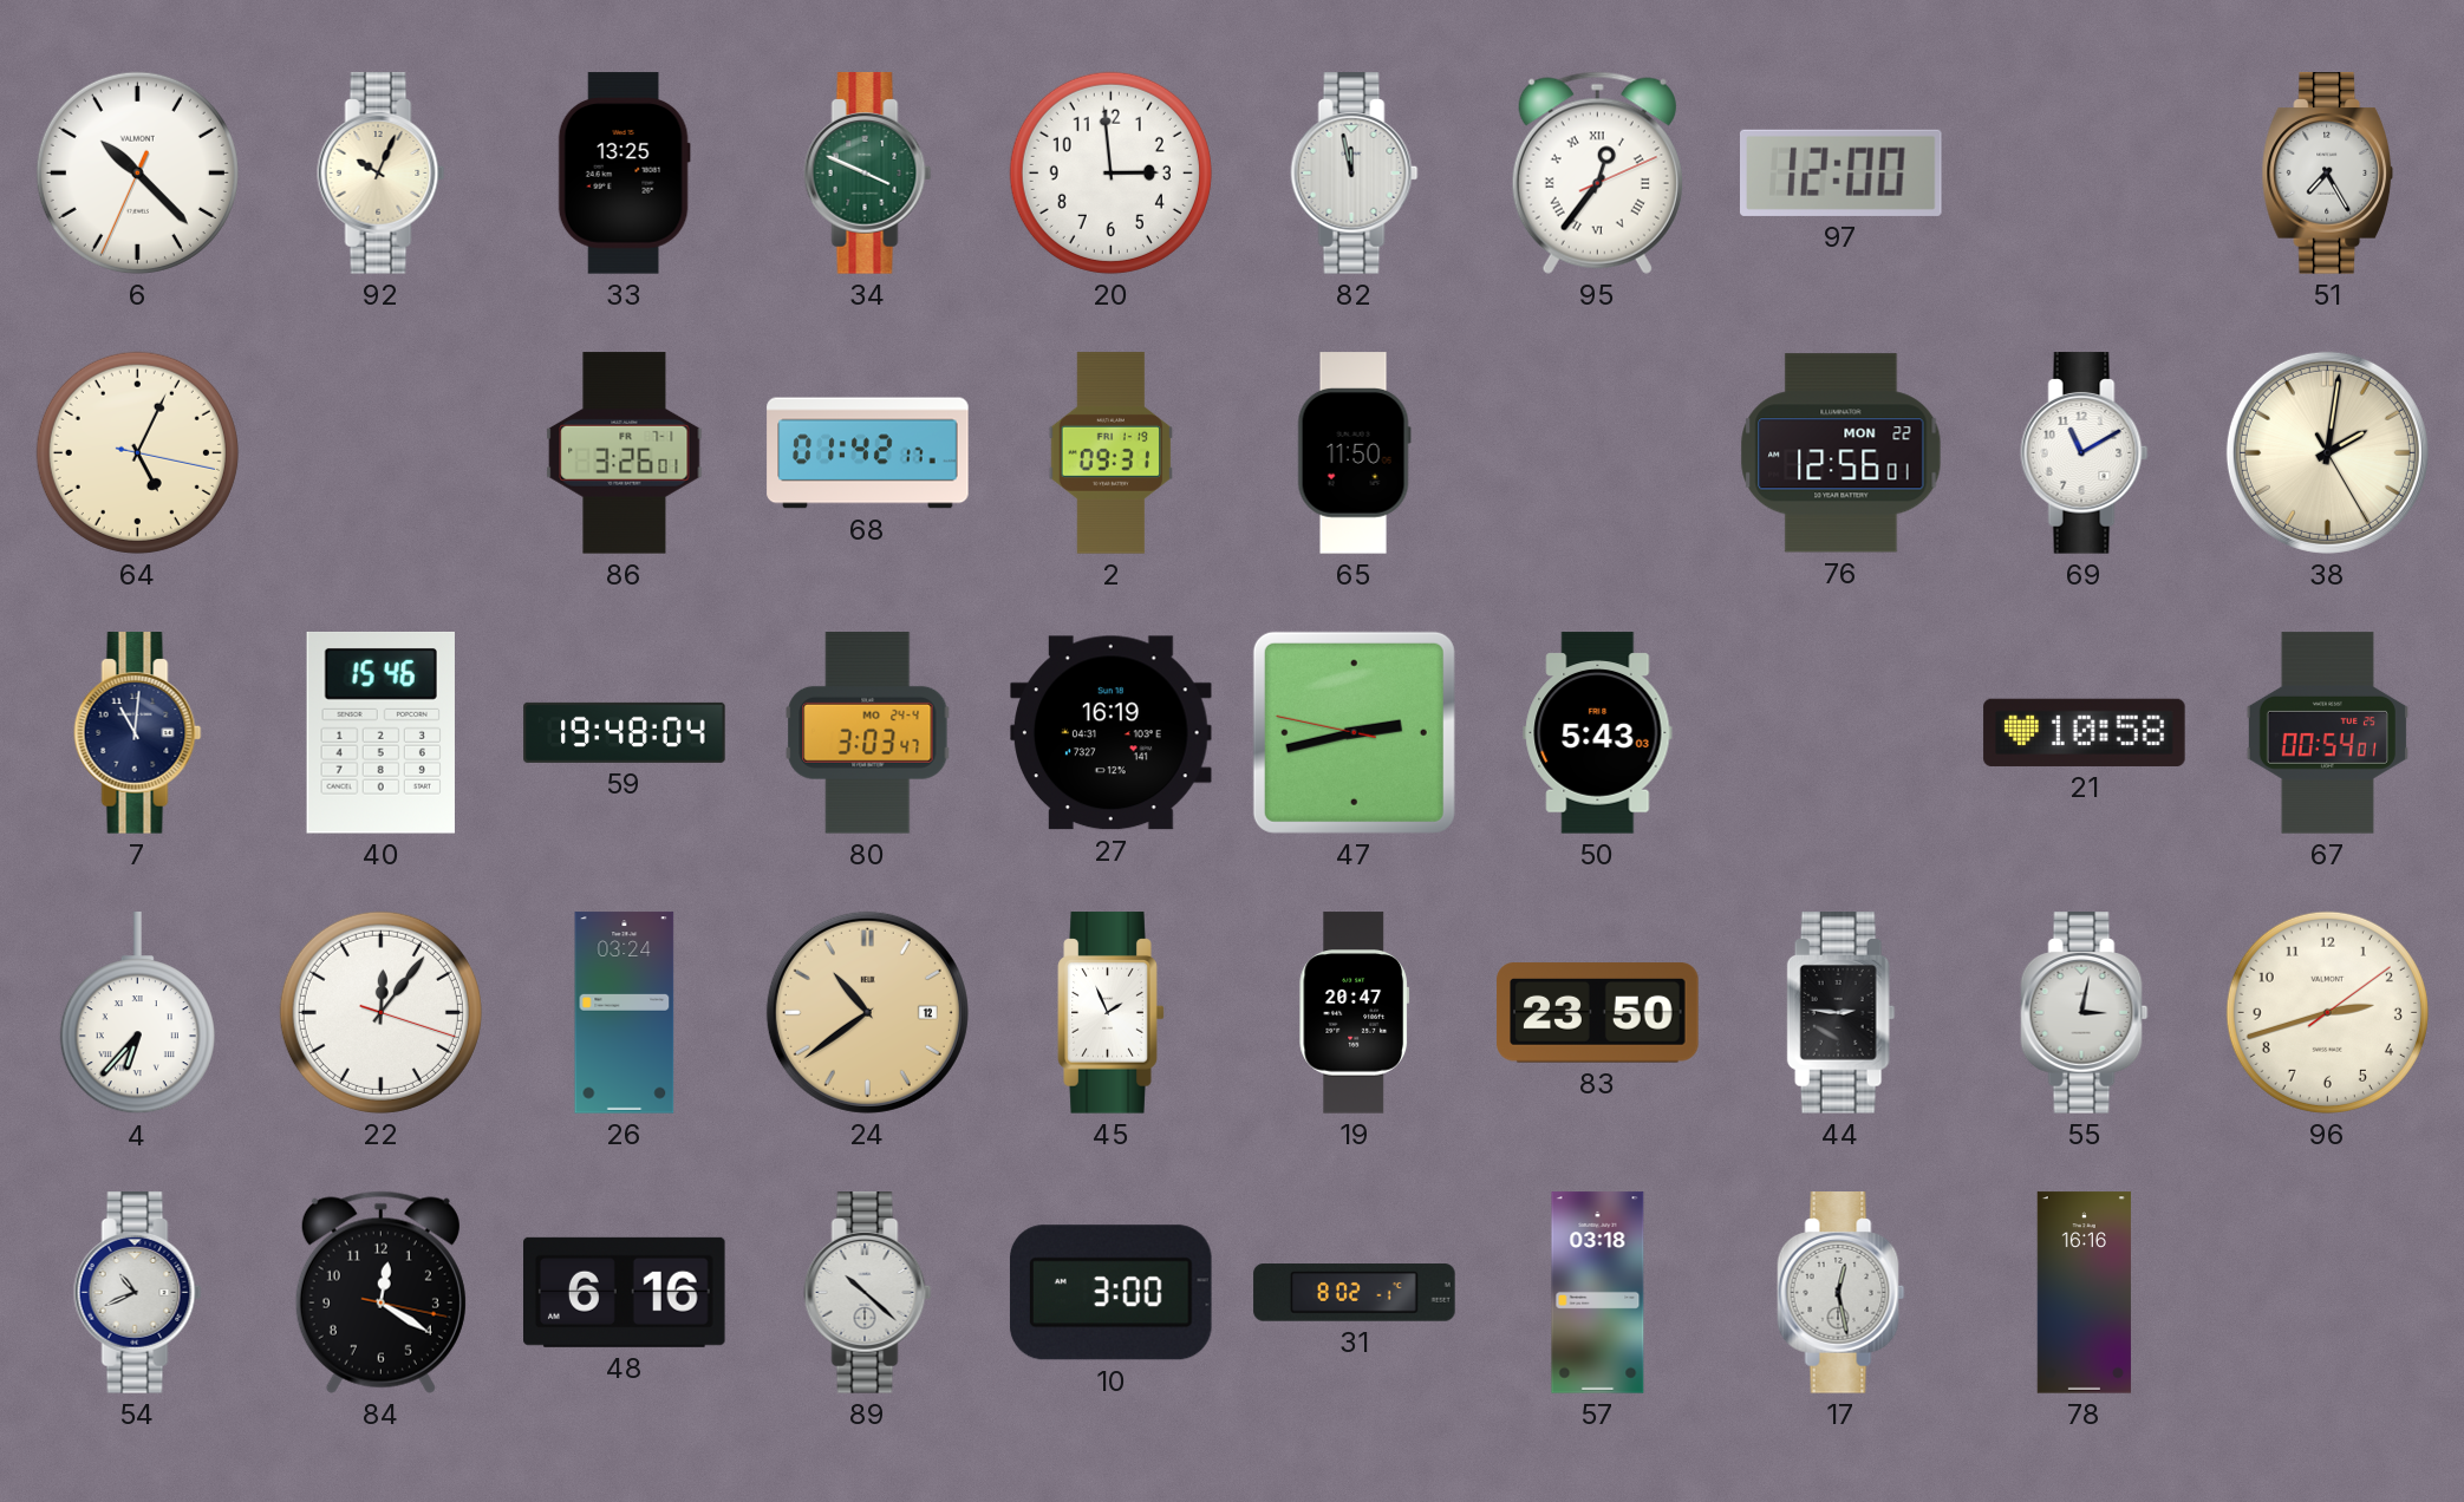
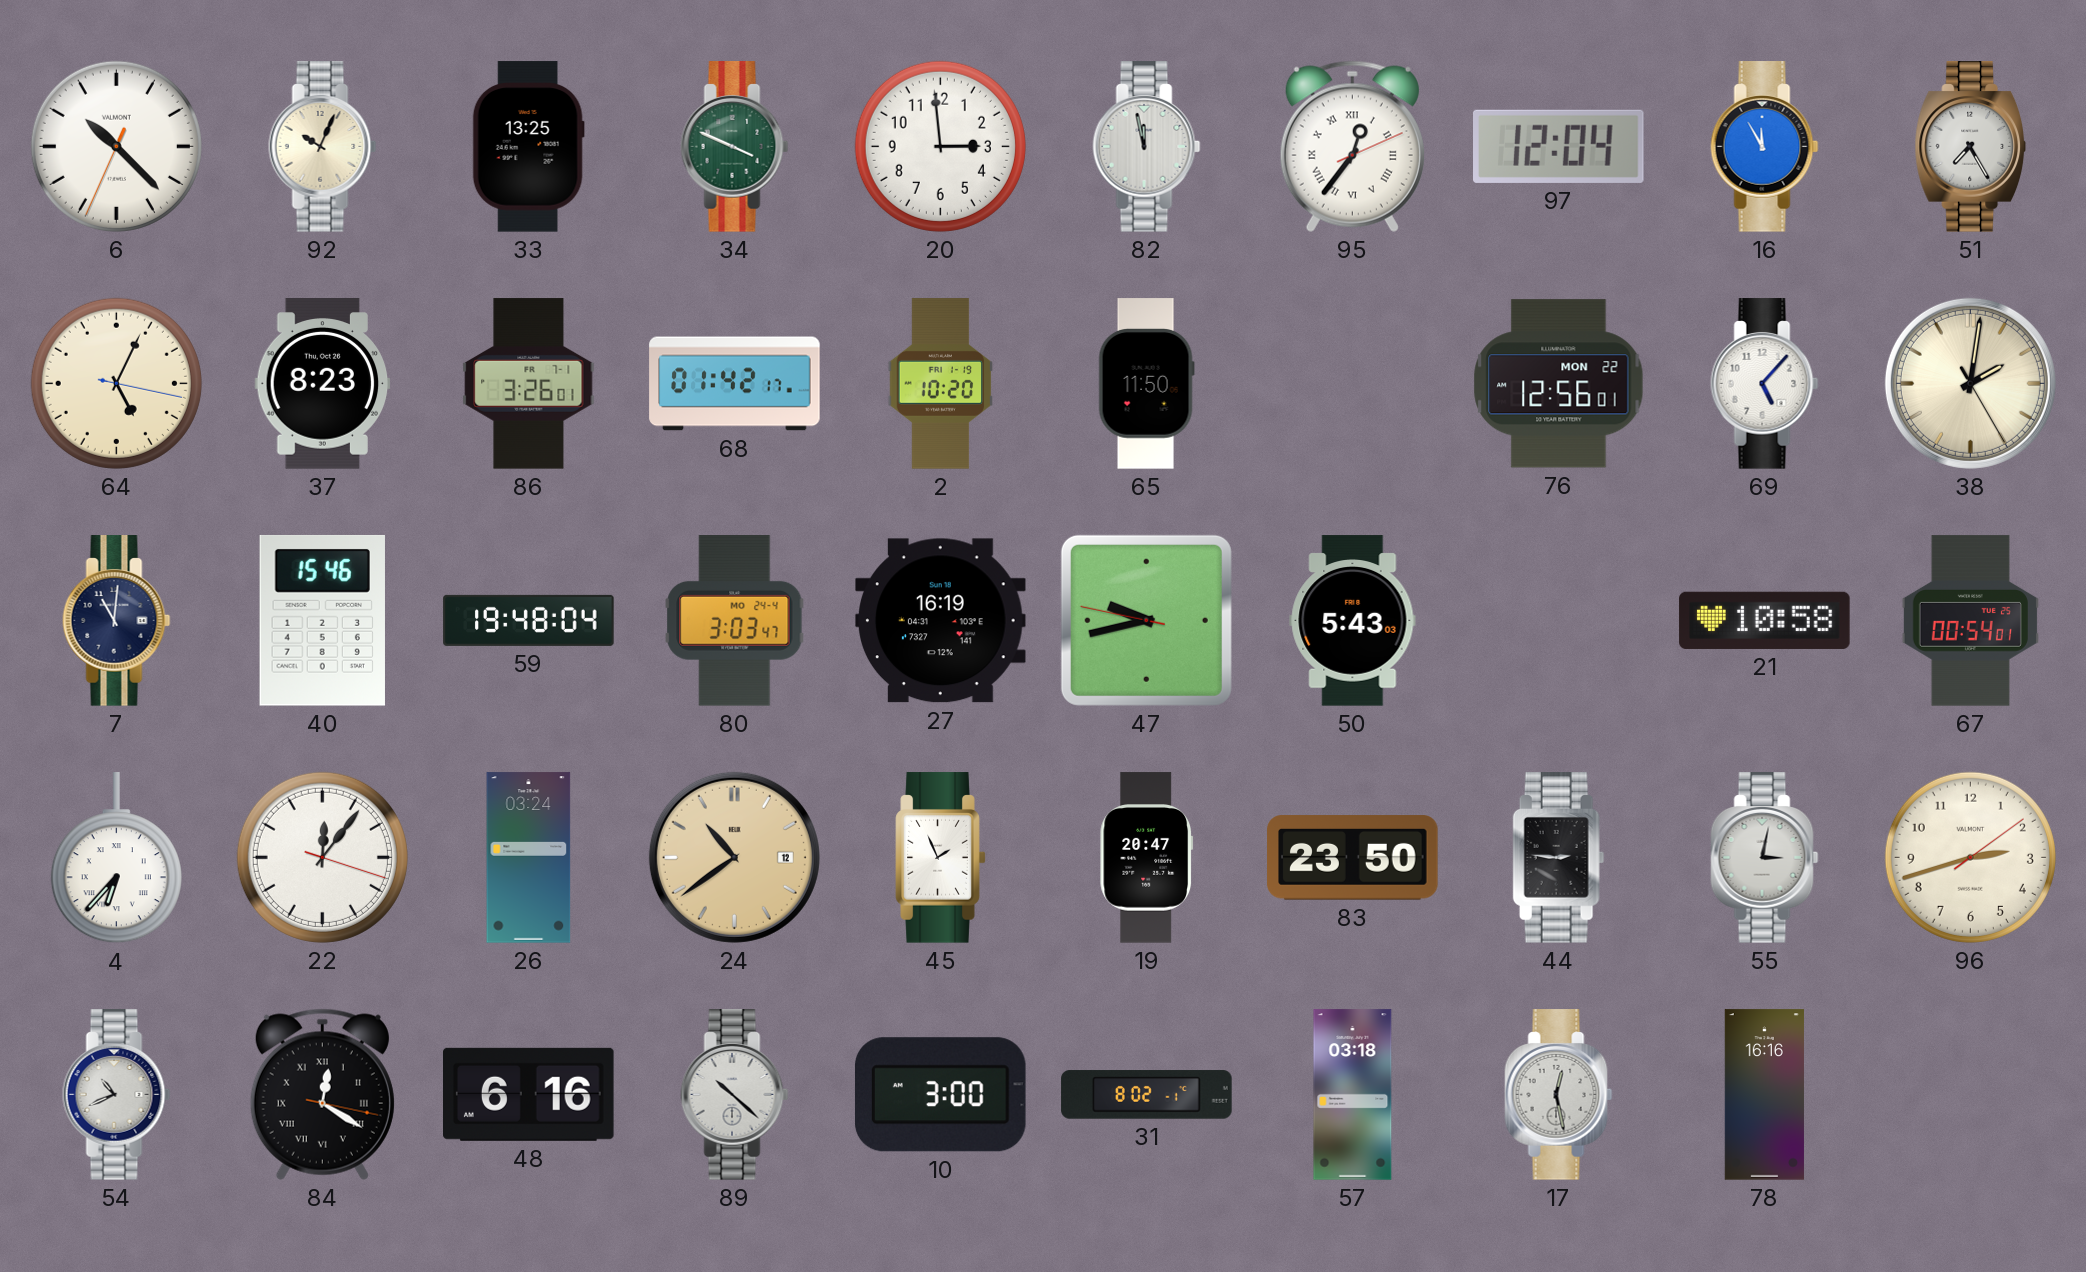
97: 12:00 -> 12:04 (1559, 146)
16: none -> 11:55 (1765, 147)
37: none -> 8:23 (323, 384)
2: 09:31 -> 10:20 (941, 384)
69: 11:10 -> 5:07 (1765, 384)
47: 2:42 -> 9:42 (1146, 620)
84 numerals: Arabic -> Roman (322, 1094)
